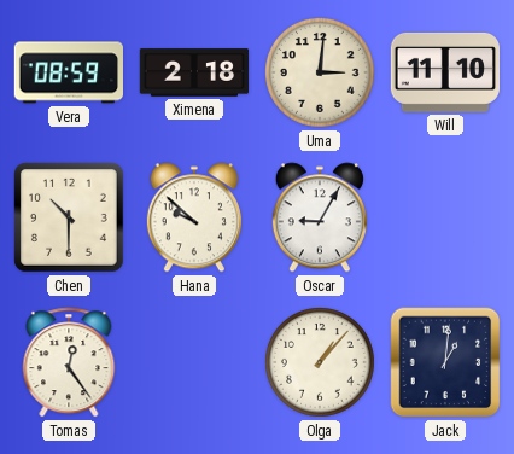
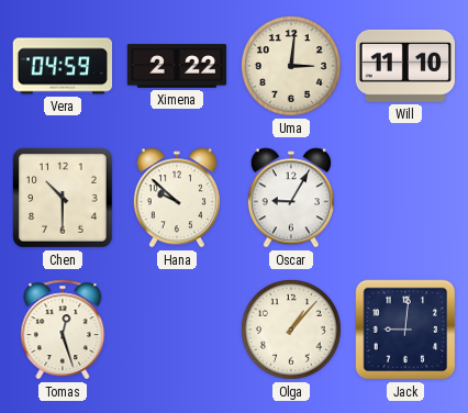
Vera: 08:59 -> 04:59 (62, 66)
Ximena: 2:18 -> 2:22 (177, 66)
Tomas: 12:24 -> 12:27 (63, 330)
Jack: 1:01 -> 9:01 (405, 330)
